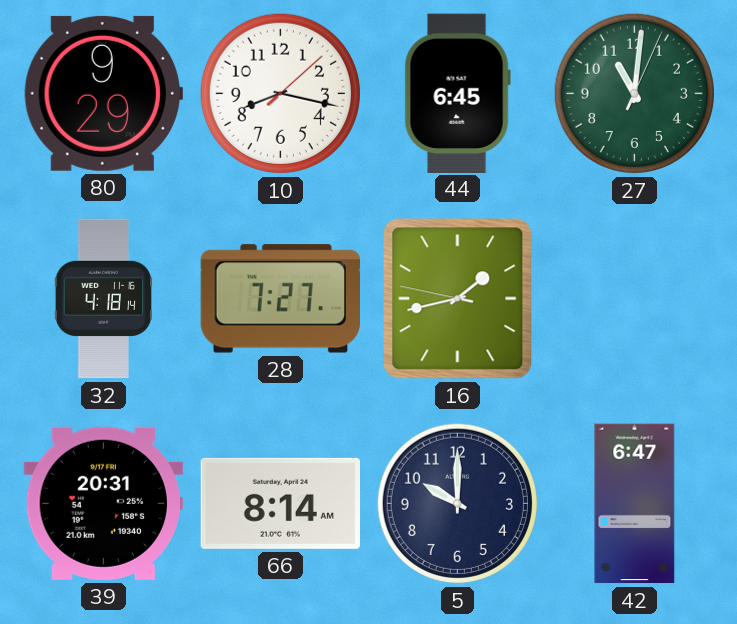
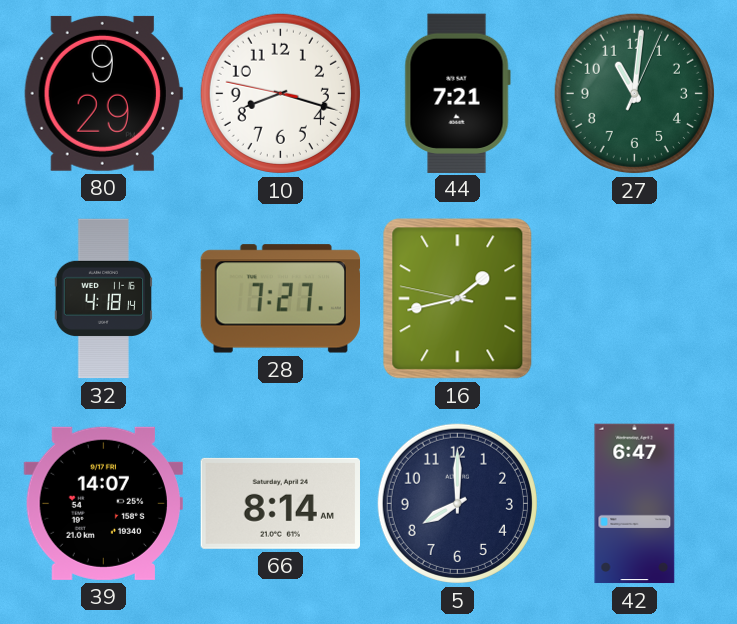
10: 8:17:08 -> 8:17:47 (280, 93)
44: 6:45 -> 7:21 (457, 93)
39: 20:31 -> 14:07 (103, 503)
5: 10:00 -> 8:00 (457, 503)
